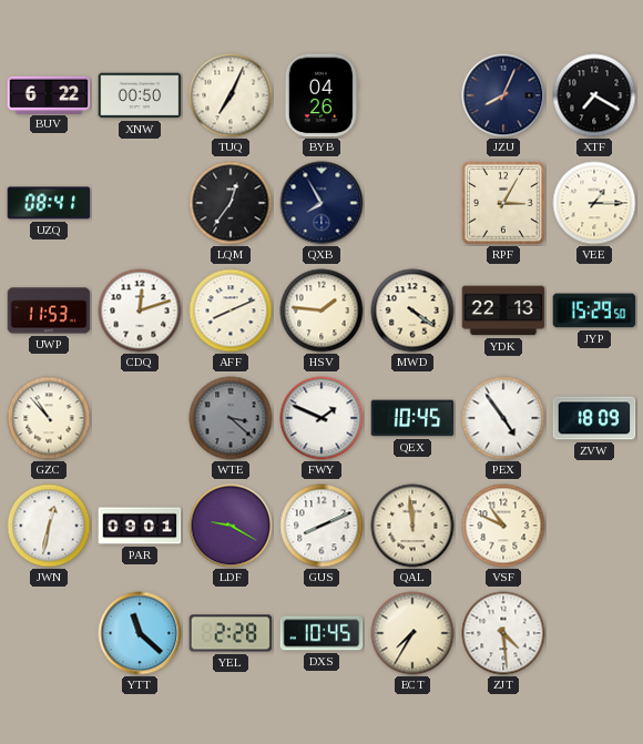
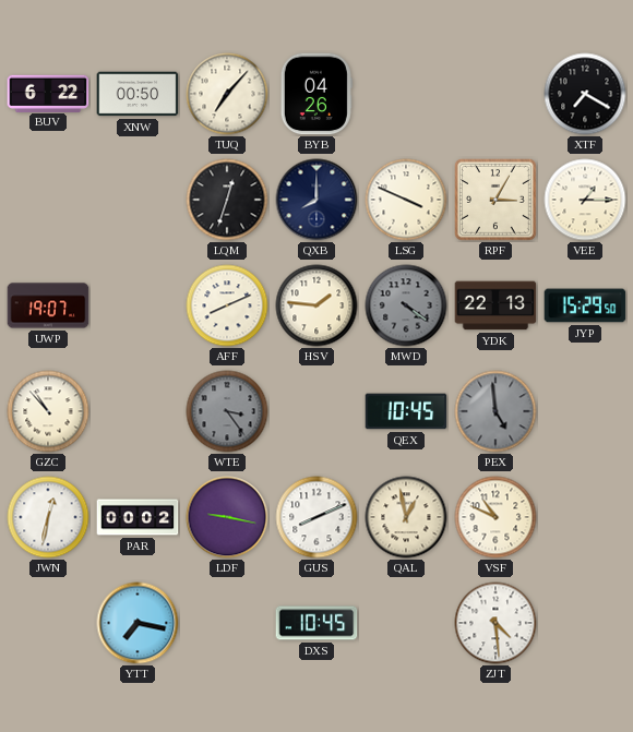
TUQ: 7:04 -> 7:07 (227, 94)
JZU: 8:04 -> none (503, 95)
UZQ: 08:41 -> none (49, 203)
LQM: 12:36 -> 12:33 (227, 200)
QXB: 7:55 -> 8:00 (316, 200)
LSG: none -> 3:49 (406, 200)
UWP: 11:53 -> 19:07 (48, 305)
CDQ: 12:12 -> none (140, 310)
MWD dial: cream -> grey (406, 305)
WTE: 3:22 -> 3:24 (227, 411)
FWY: 1:49 -> none (321, 418)
PEX: 4:54 -> 4:59 (495, 411)
PEX dial: white -> grey (495, 411)
ZVW: 18:09 -> none (594, 418)
PAR: 09:01 -> 00:02 (138, 517)
LDF: 9:20 -> 9:17 (227, 517)
QAL: 11:59 -> 12:58 (406, 517)
YTT: 11:22 -> 7:17 (138, 623)
YEL: 2:28 -> none (231, 633)
ECT: 7:35 -> none (412, 633)
